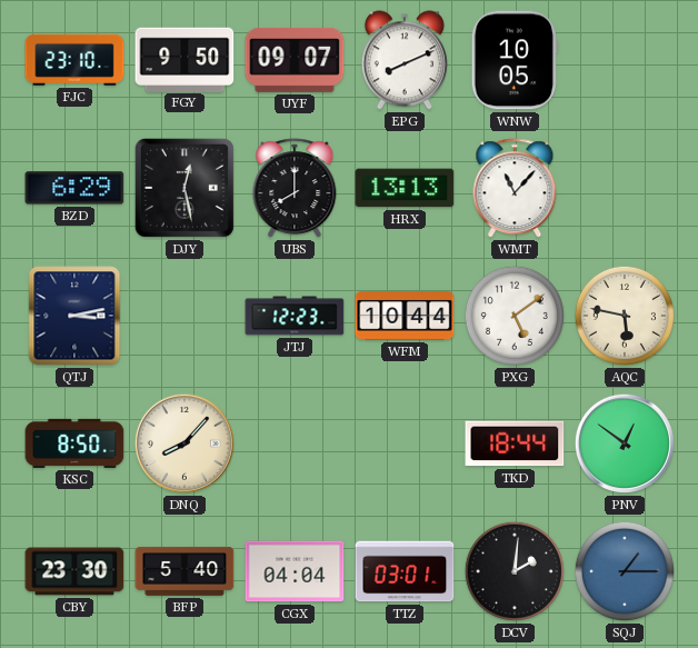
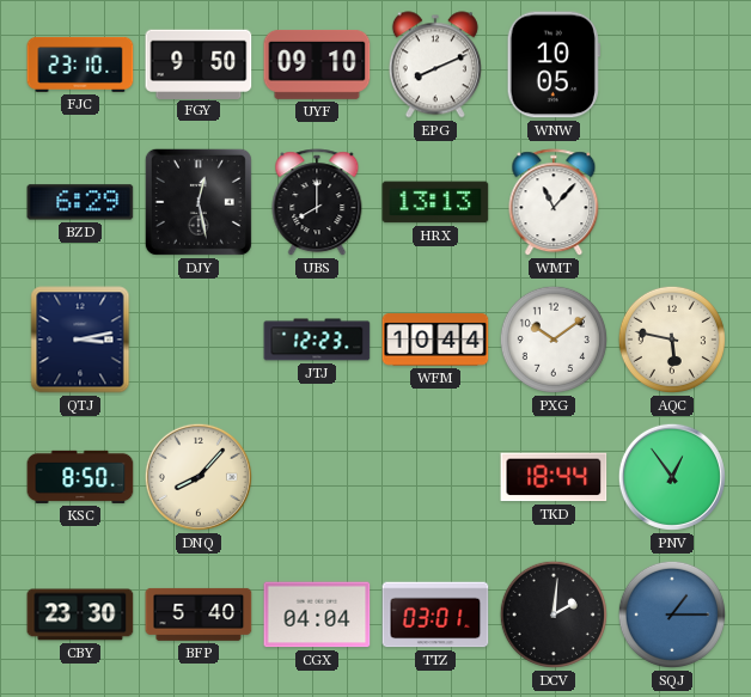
UYF: 09:07 -> 09:10 (317, 65)
PXG: 5:09 -> 10:09 (554, 340)
PNV: 12:51 -> 12:54 (672, 477)
